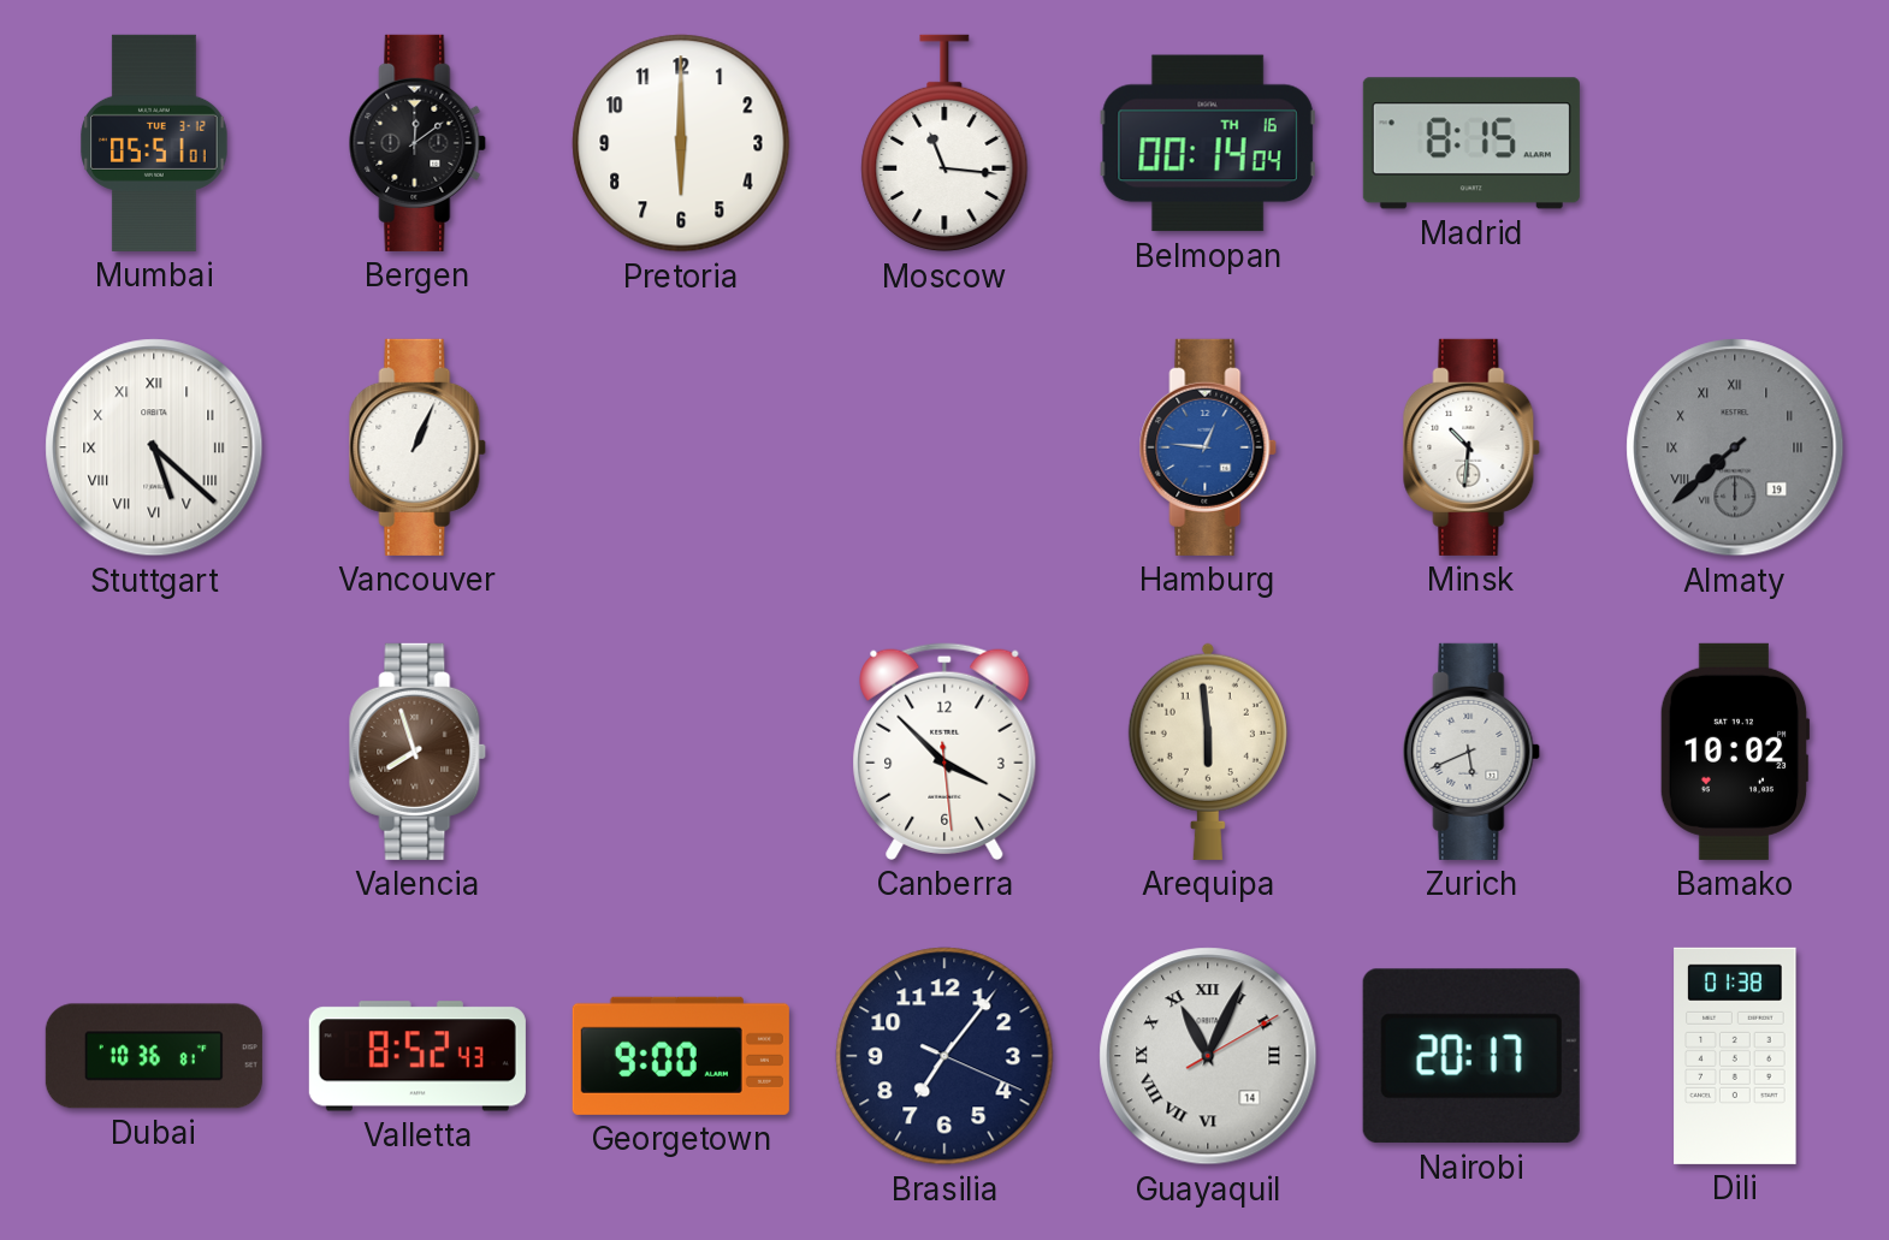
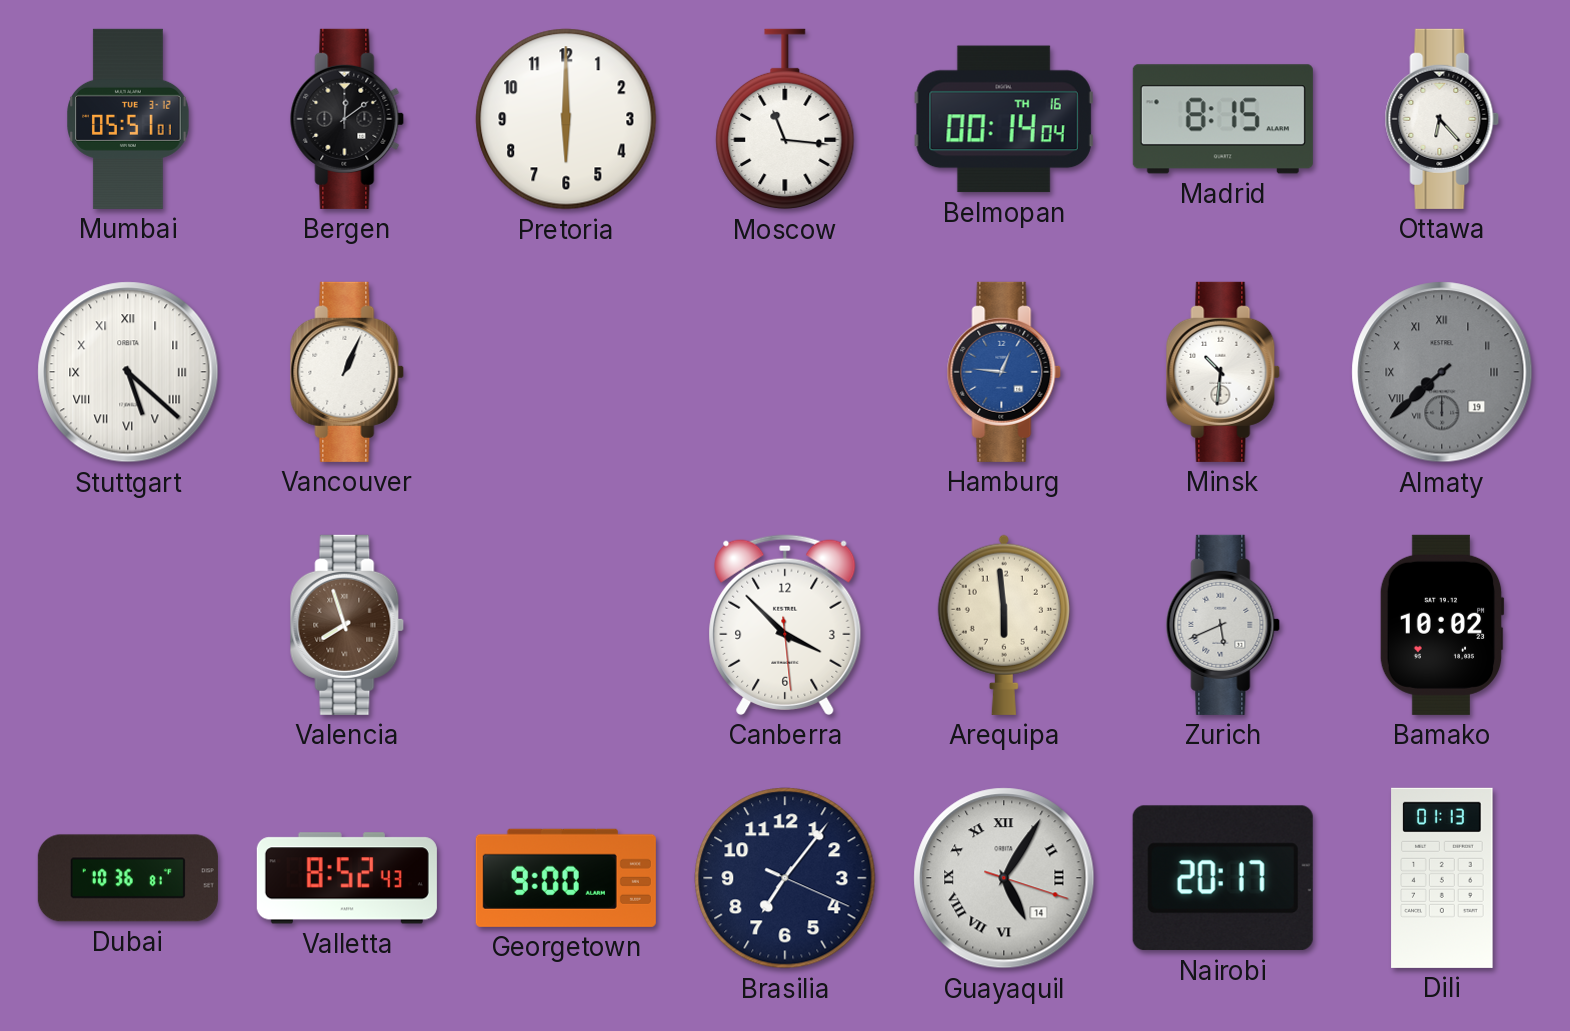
Ottawa: none -> 6:23 (1442, 119)
Guayaquil: 11:04 -> 5:05 (1004, 878)
Dili: 01:38 -> 01:13 (1442, 878)
